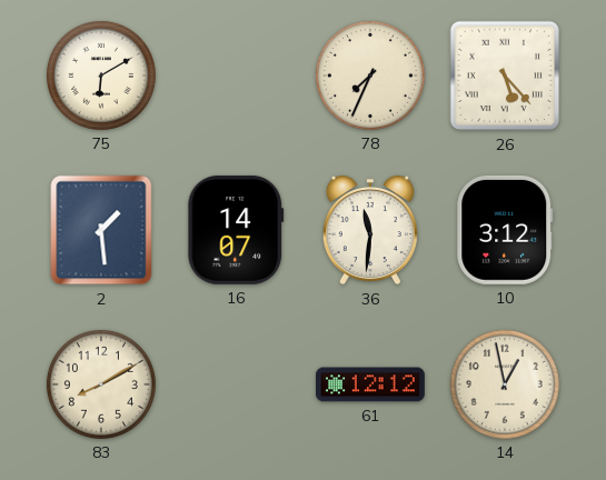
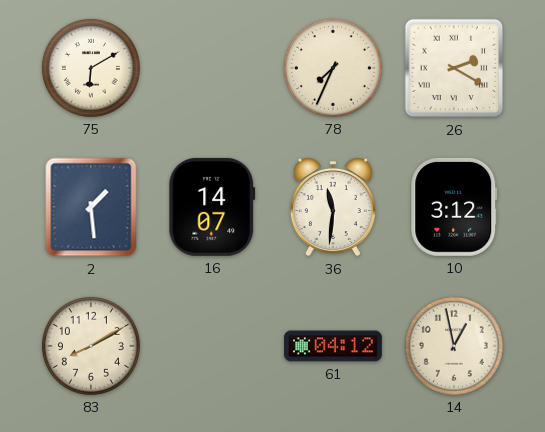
26: 5:23 -> 2:20 (454, 68)
61: 12:12 -> 04:12 (334, 346)
